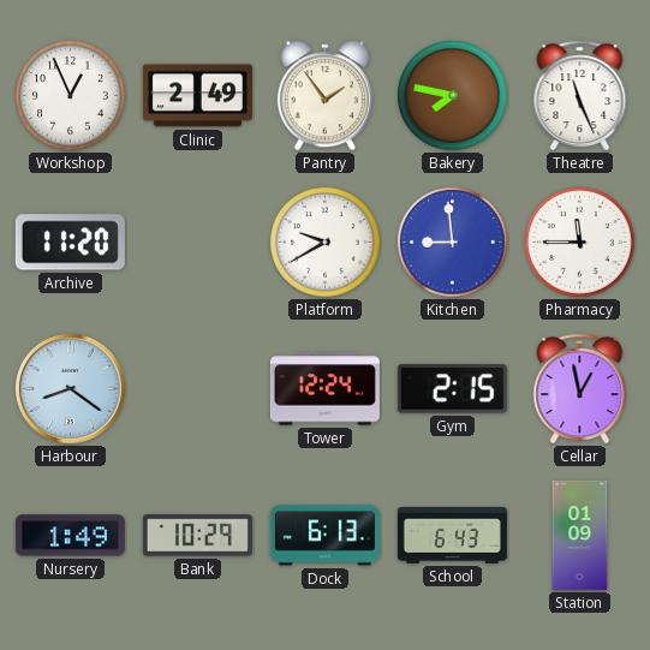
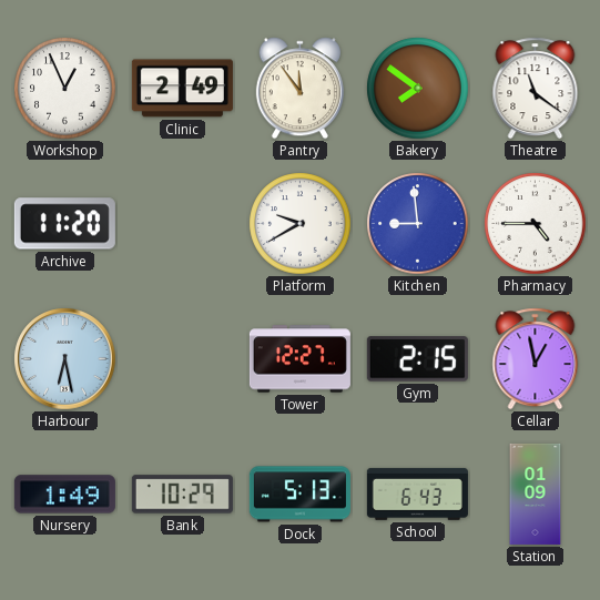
Pantry: 1:54 -> 11:54 (299, 89)
Bakery: 7:47 -> 7:51 (418, 89)
Theatre: 11:26 -> 11:21 (536, 89)
Pharmacy: 11:45 -> 4:45 (536, 224)
Harbour: 8:21 -> 6:28 (65, 359)
Tower: 12:24 -> 12:27 (299, 359)
Dock: 6:13 -> 5:13 (299, 495)
